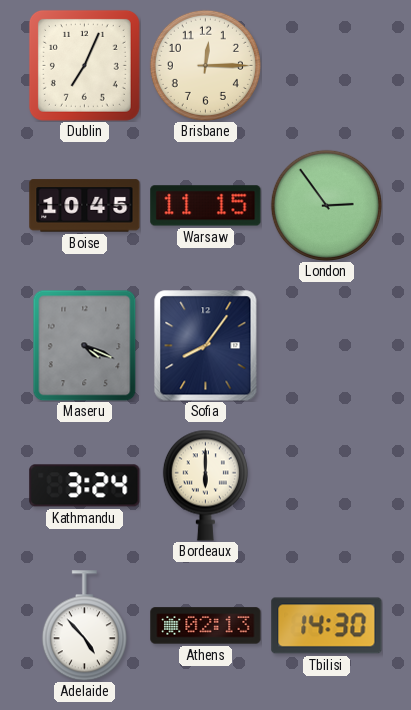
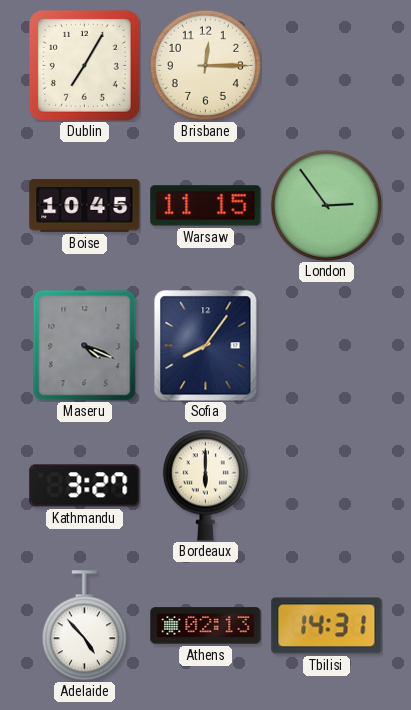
Dublin: 7:04 -> 7:05 (84, 65)
Kathmandu: 3:24 -> 3:27 (85, 486)
Tbilisi: 14:30 -> 14:31 (327, 626)
